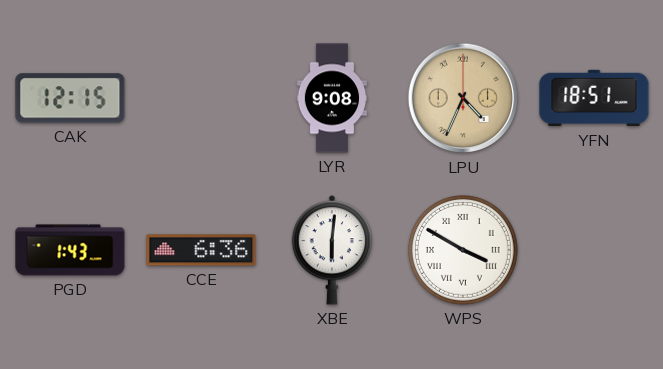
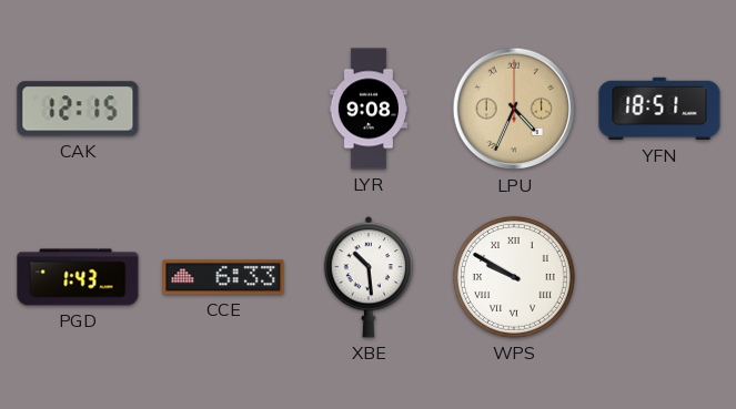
CCE: 6:36 -> 6:33 (223, 277)
XBE: 6:01 -> 10:29 (369, 277)
WPS: 3:50 -> 9:50 (514, 277)
